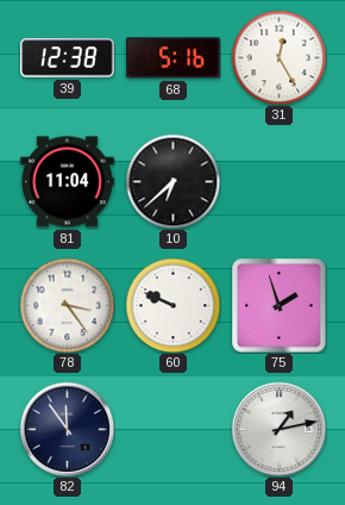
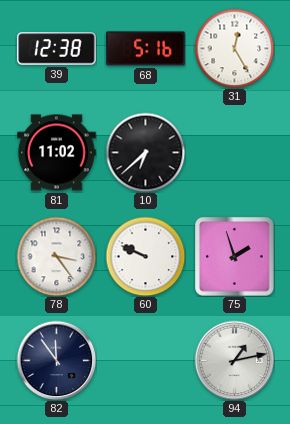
81: 11:04 -> 11:02 (57, 153)
